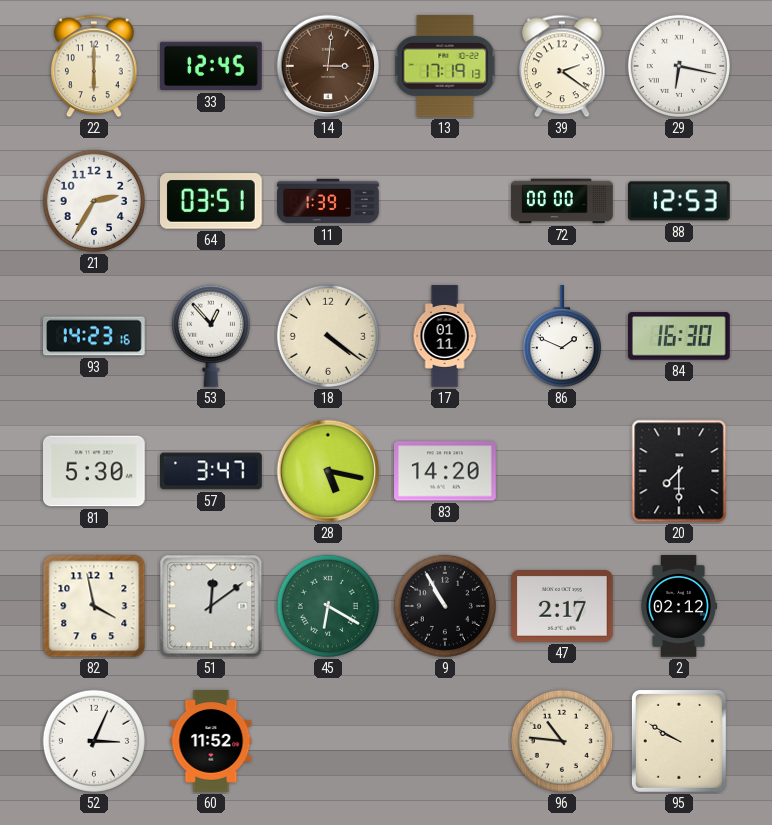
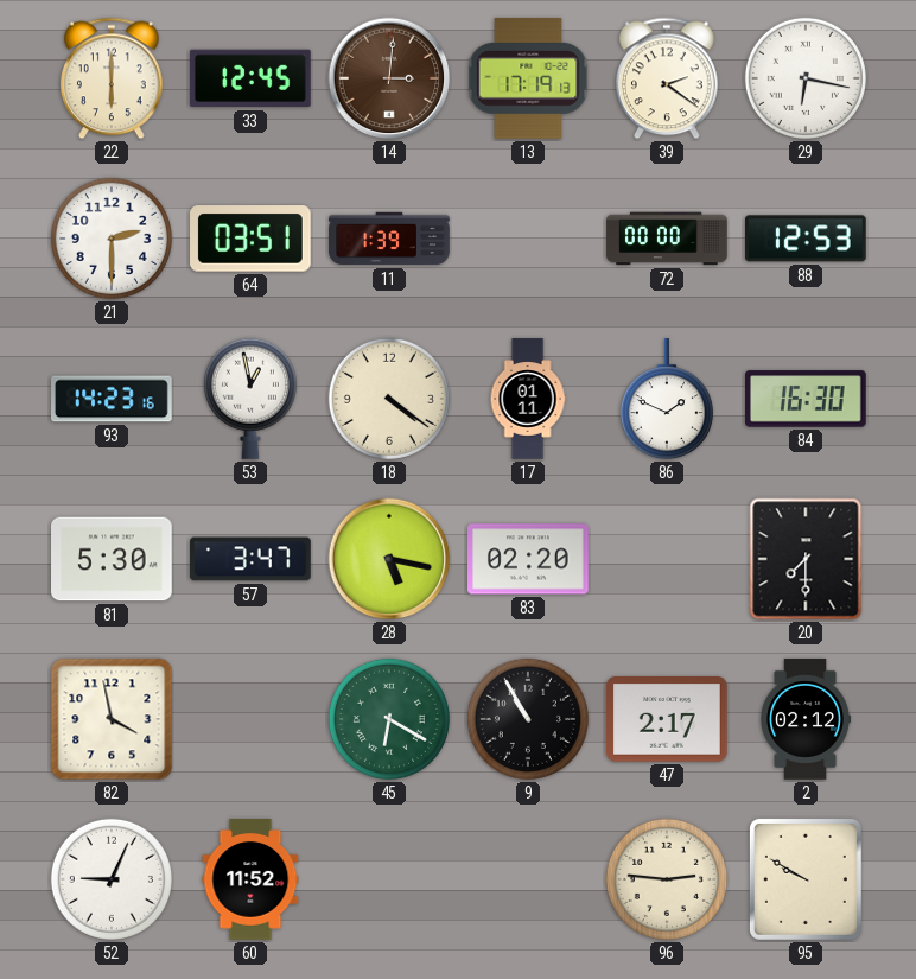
21: 2:35 -> 2:30 (112, 239)
53: 12:53 -> 12:58 (250, 399)
83: 14:20 -> 02:20 (529, 559)
51: 12:09 -> none (211, 606)
52: 3:04 -> 9:04 (112, 879)
96: 10:46 -> 2:46 (667, 879)
